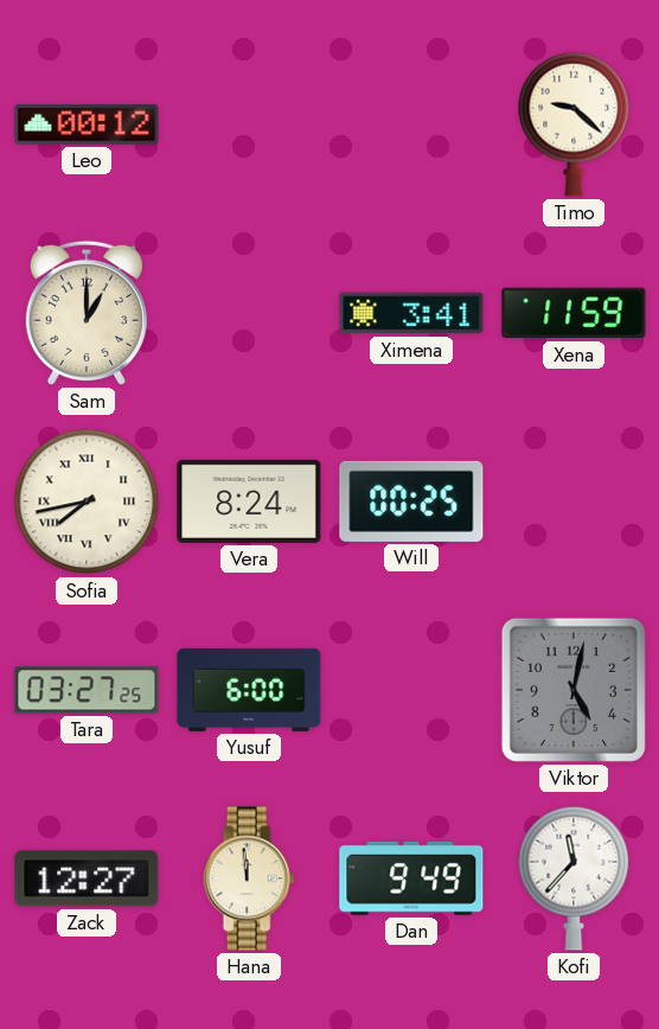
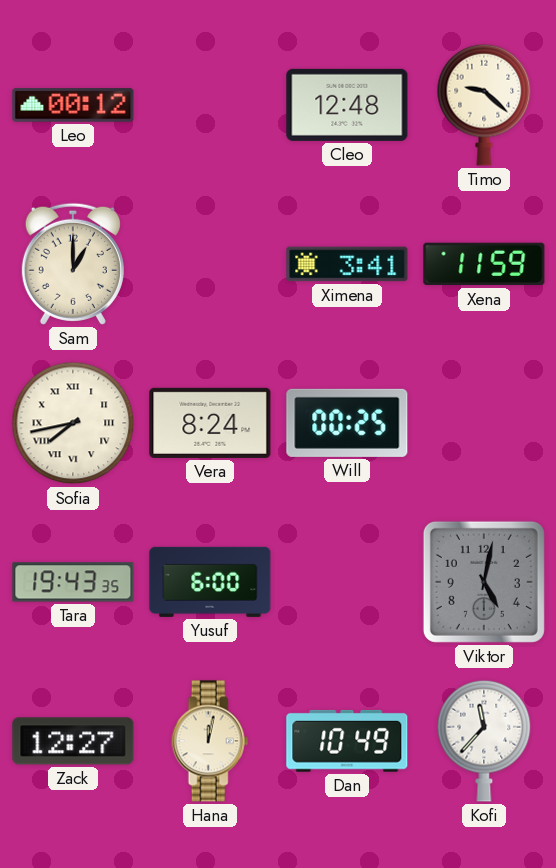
Cleo: none -> 12:48 (347, 105)
Tara: 03:27 -> 19:43 (73, 582)
Hana: 11:59 -> 12:02 (210, 741)
Dan: 9:49 -> 10:49 (347, 741)
